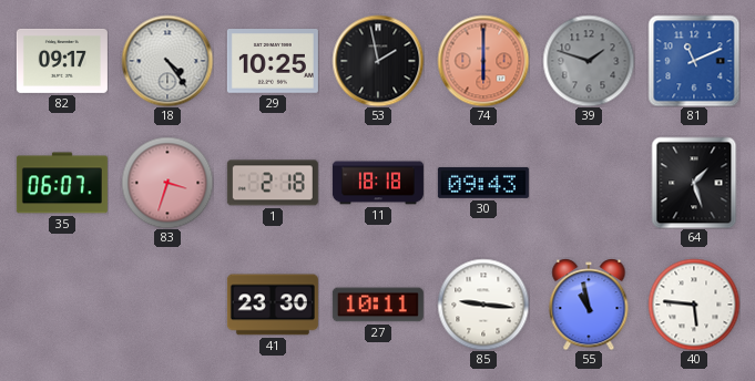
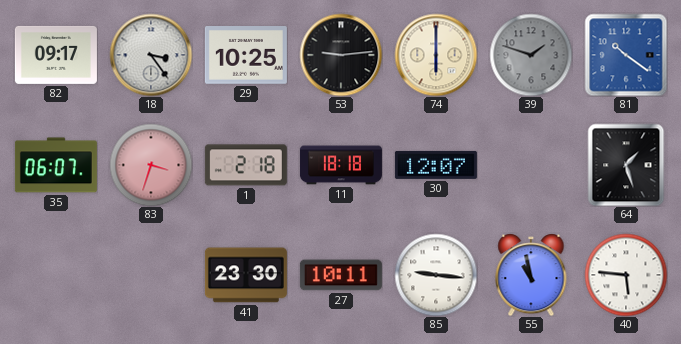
18: 4:24 -> 3:24 (151, 55)
53: 1:58 -> 9:14 (341, 55)
74 dial: salmon -> cream (436, 55)
81: 11:11 -> 10:21 (626, 55)
30: 09:43 -> 12:07 (436, 165)
